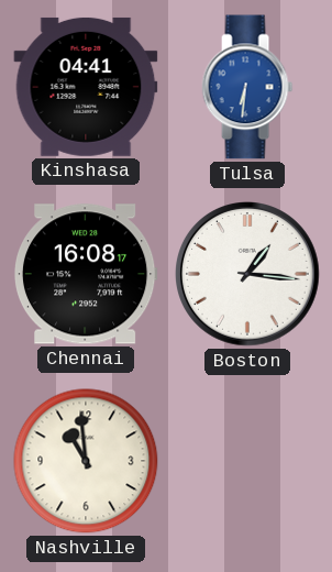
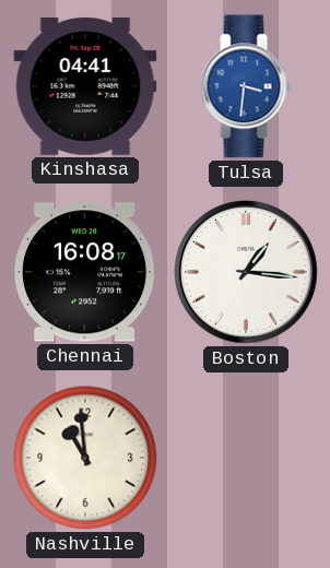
Tulsa: 6:31 -> 3:31 (246, 86)
